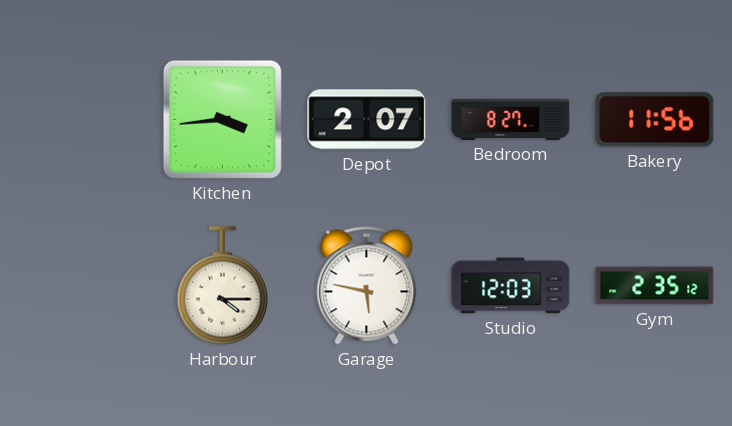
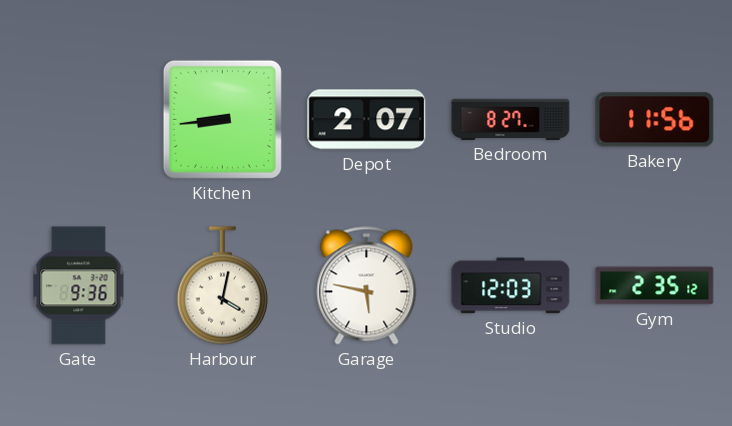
Kitchen: 3:44 -> 8:44 (222, 119)
Gate: none -> 9:36 (79, 286)
Harbour: 4:15 -> 4:02 (222, 286)
